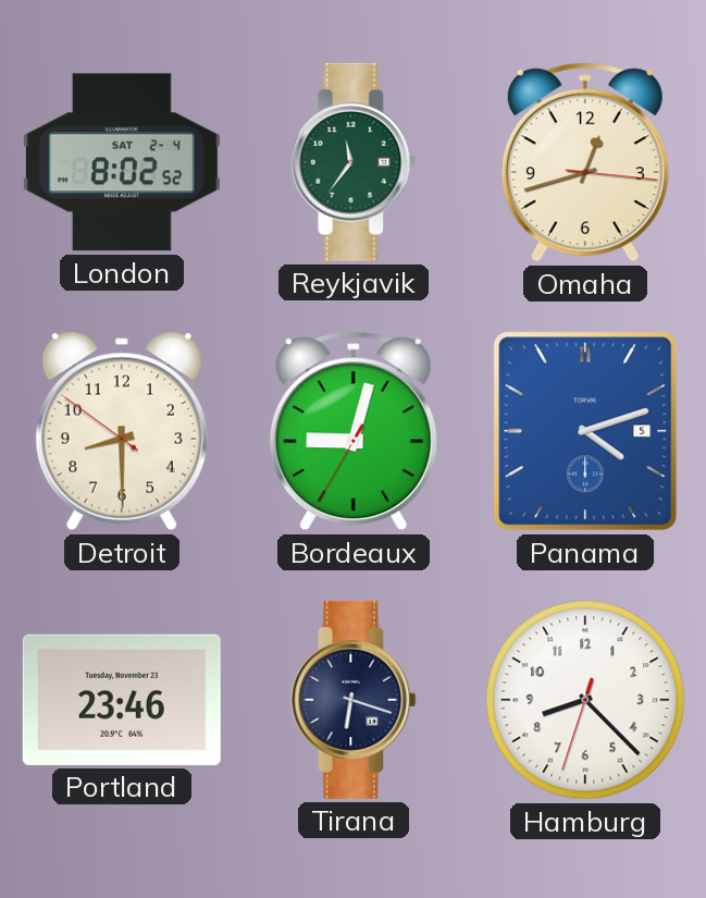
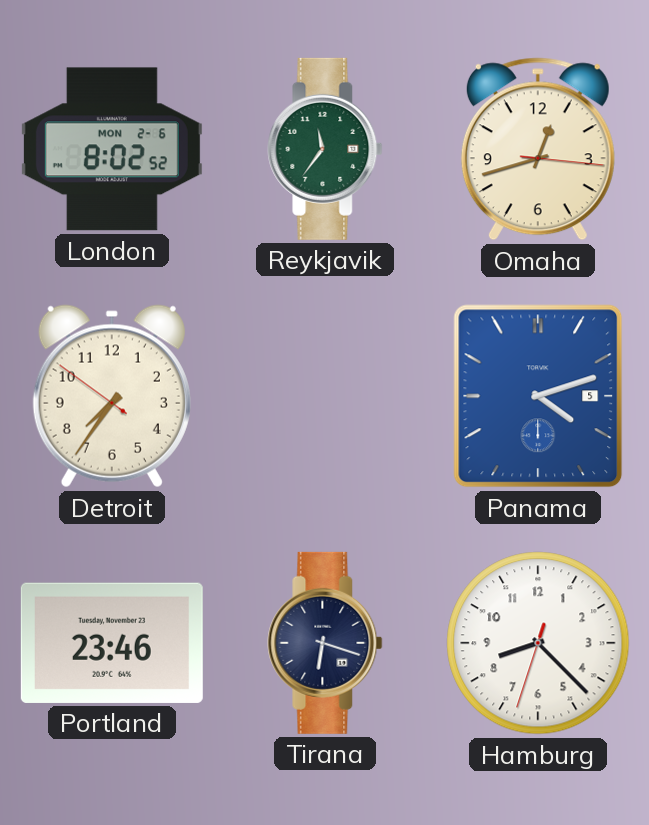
London date: SAT 2-4 -> MON 2-6 (112, 149)
Detroit: 8:29 -> 7:35 (112, 396)
Bordeaux: 9:02 -> none (354, 431)
